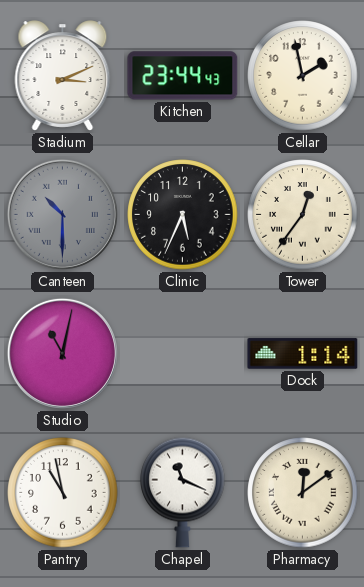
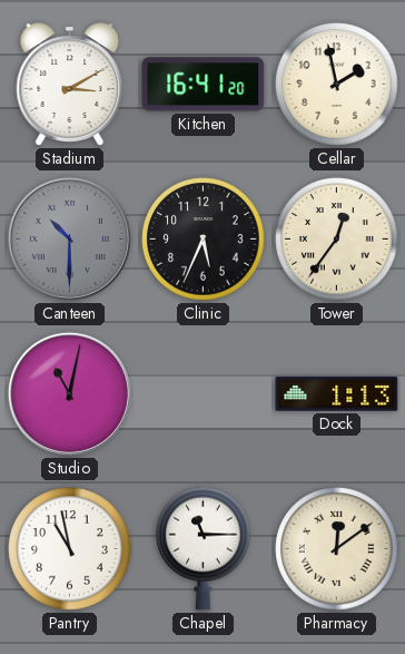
Stadium: 3:11 -> 3:10 (70, 85)
Kitchen: 23:44 -> 16:41 (204, 85)
Dock: 1:14 -> 1:13 (337, 394)
Chapel: 11:19 -> 11:15 (204, 548)
